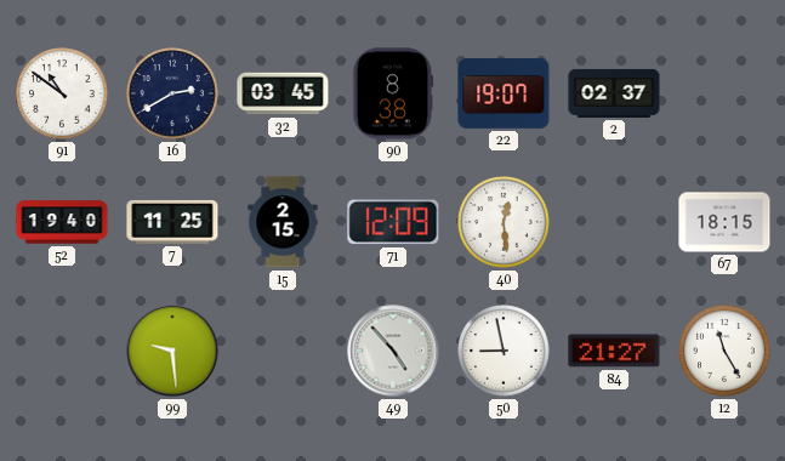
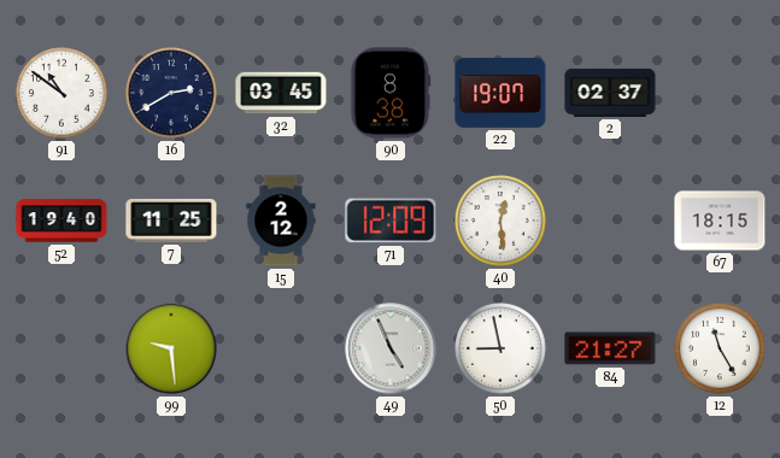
15: 2:15 -> 2:12 (281, 221)
49: 4:53 -> 4:56 (391, 348)
